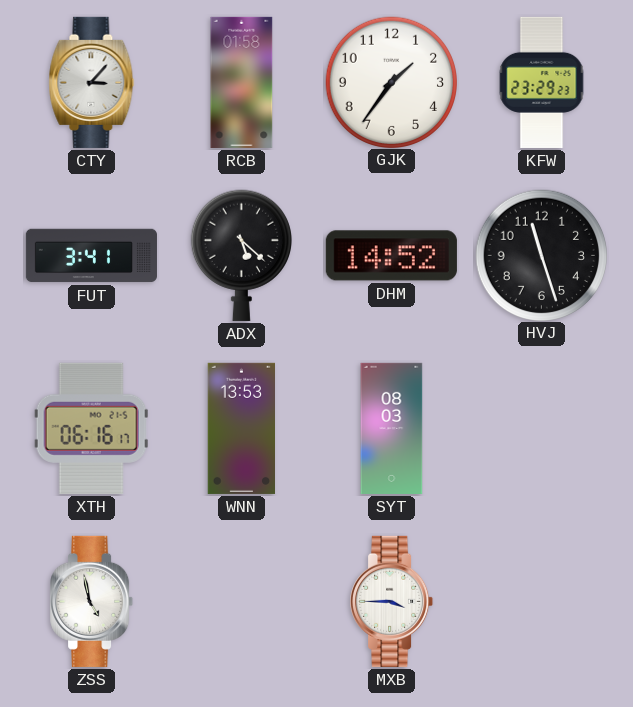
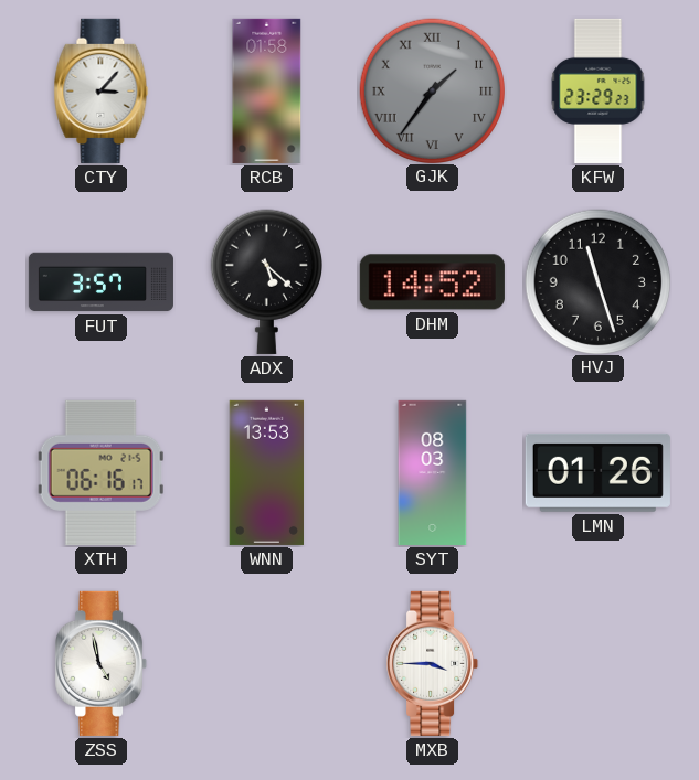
GJK dial: white -> grey (432, 90)
GJK numerals: Arabic -> Roman (432, 90)
FUT: 3:41 -> 3:57 (100, 282)
LMN: none -> 01:26 (597, 472)
